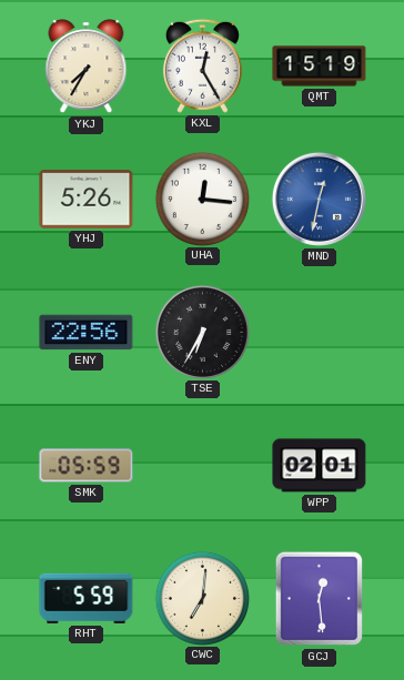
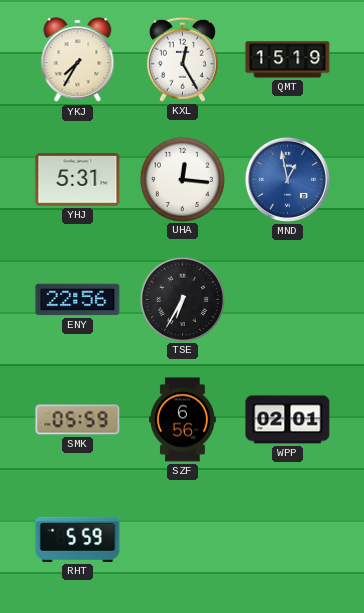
YHJ: 5:26 -> 5:31 (78, 180)
MND: 12:32 -> 12:58 (287, 179)
SZF: none -> 6:56 (182, 420)
CWC: 7:01 -> none (202, 598)
GCJ: 12:29 -> none (320, 599)
